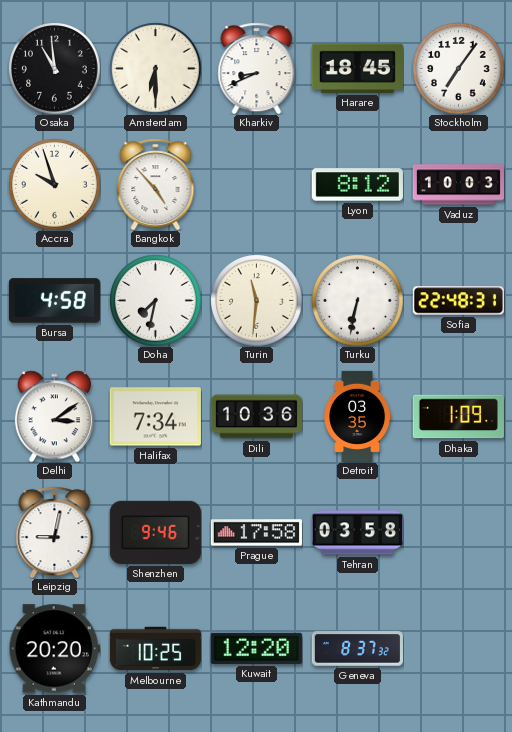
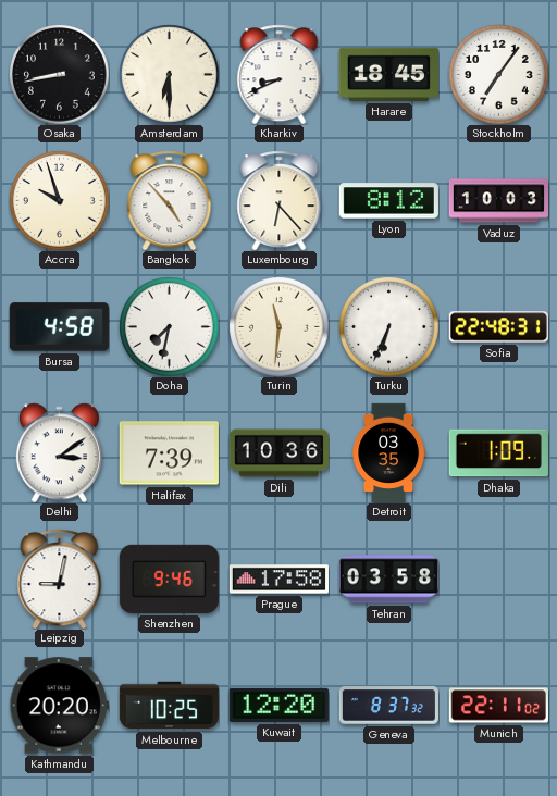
Osaka: 10:59 -> 8:43 (60, 75)
Luxembourg: none -> 6:23 (280, 200)
Turku: 6:32 -> 6:34 (389, 327)
Halifax: 7:34 -> 7:39 (169, 453)
Munich: none -> 22:11 (498, 706)
